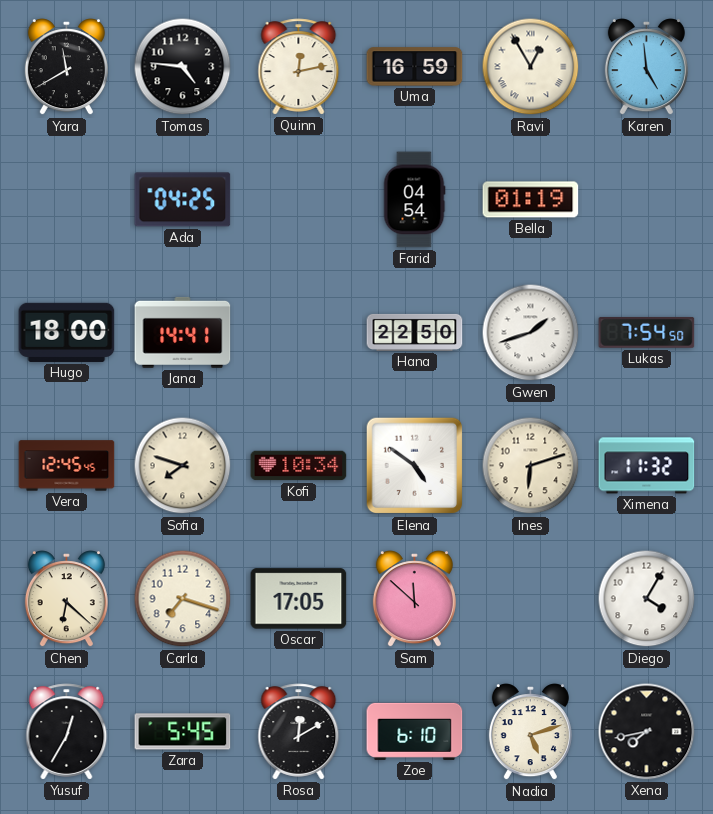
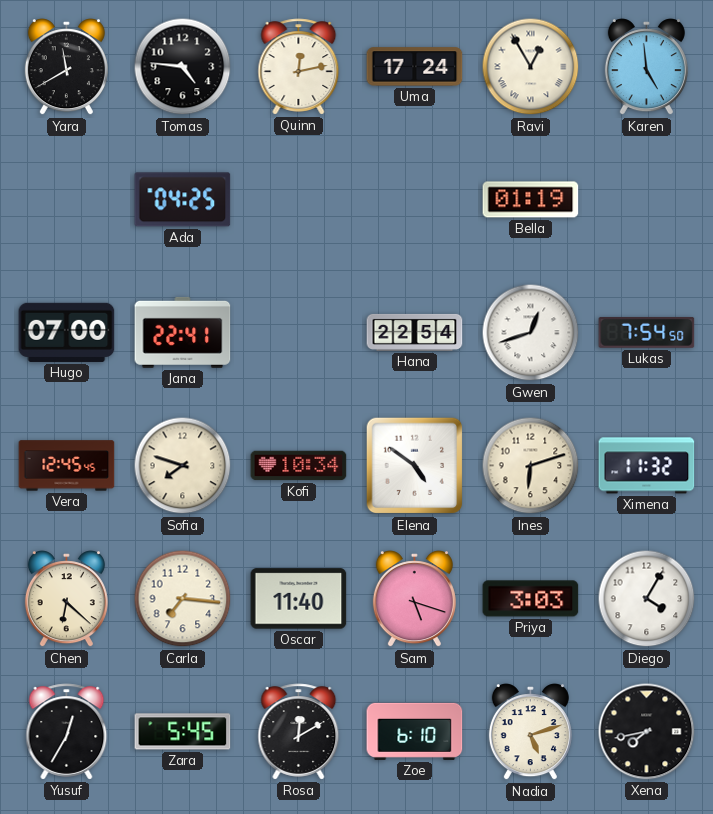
Uma: 16:59 -> 17:24 (415, 67)
Farid: 04:54 -> none (414, 200)
Hugo: 18:00 -> 07:00 (67, 332)
Jana: 14:41 -> 22:41 (183, 332)
Hana: 22:50 -> 22:54 (415, 332)
Gwen: 1:42 -> 12:42 (531, 333)
Carla: 7:18 -> 7:16 (183, 599)
Oscar: 17:05 -> 11:40 (299, 599)
Sam: 11:52 -> 5:18 (414, 599)
Priya: none -> 3:03 (531, 599)
